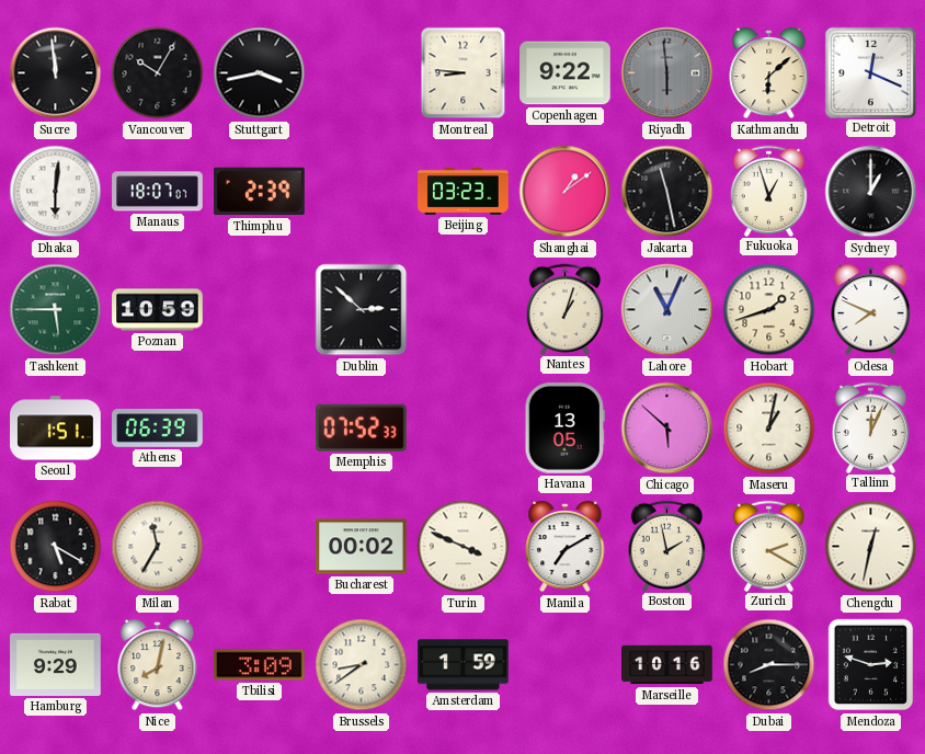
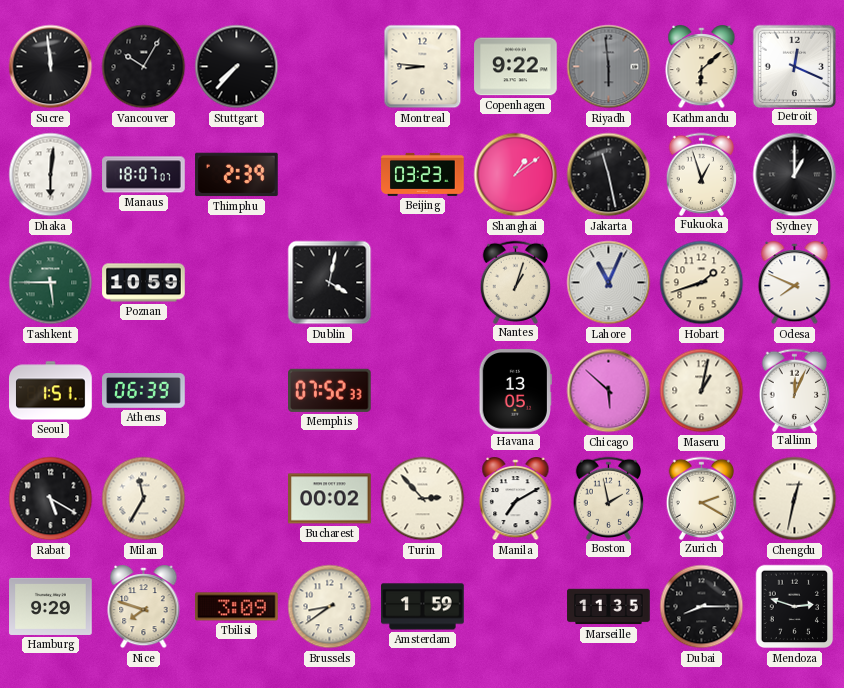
Stuttgart: 3:43 -> 7:37 (237, 67)
Dublin: 2:52 -> 4:02 (330, 283)
Turin: 3:49 -> 2:53 (423, 499)
Nice: 8:02 -> 7:48 (144, 608)
Marseille: 10:16 -> 11:35 (609, 607)
